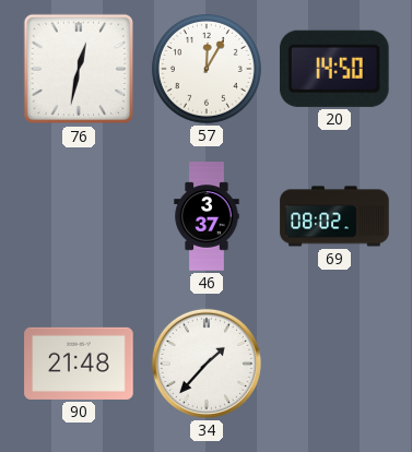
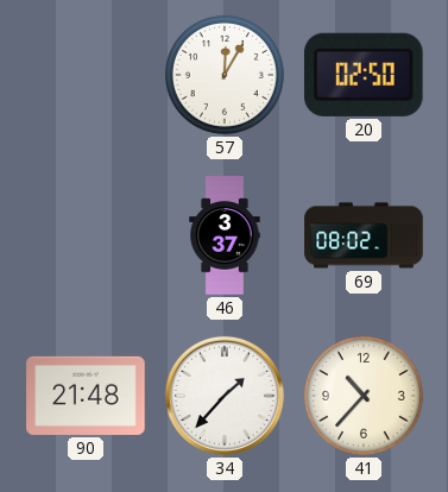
76: 12:32 -> none (79, 69)
20: 14:50 -> 02:50 (364, 75)
41: none -> 10:37 (364, 396)
